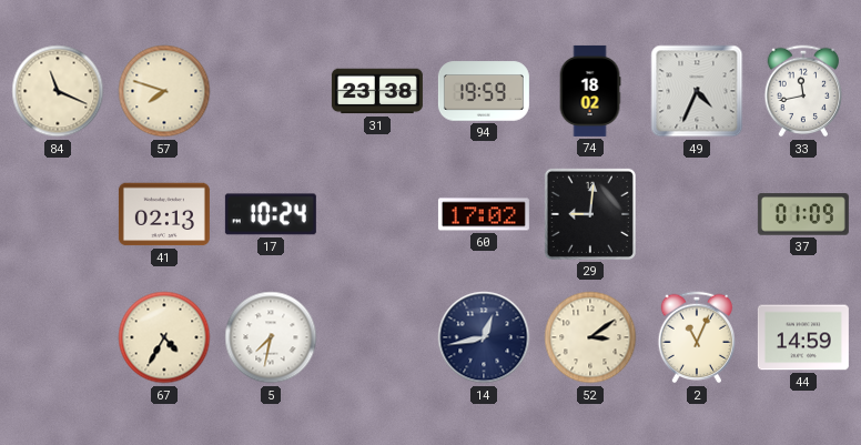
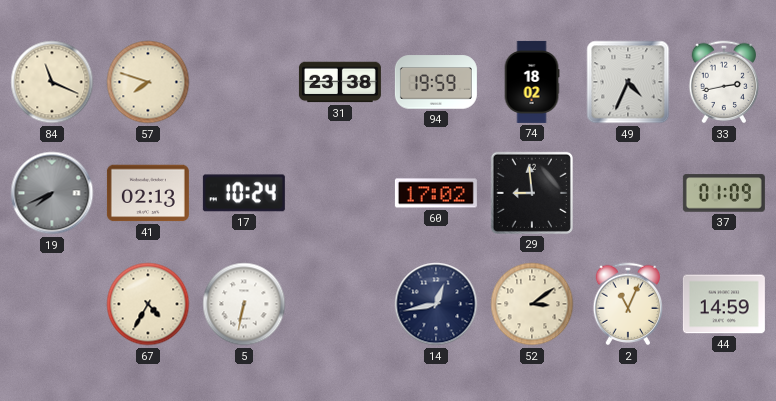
33: 11:43 -> 2:43 (724, 82)
19: none -> 7:41 (52, 193)
29: 9:01 -> 8:59 (532, 193)
5: 7:32 -> 6:32 (244, 304)
